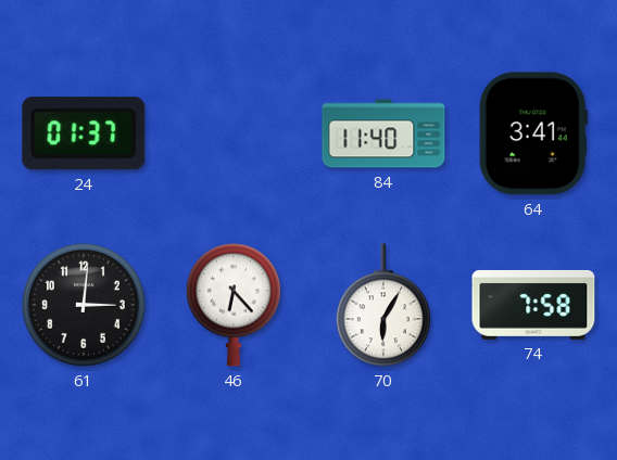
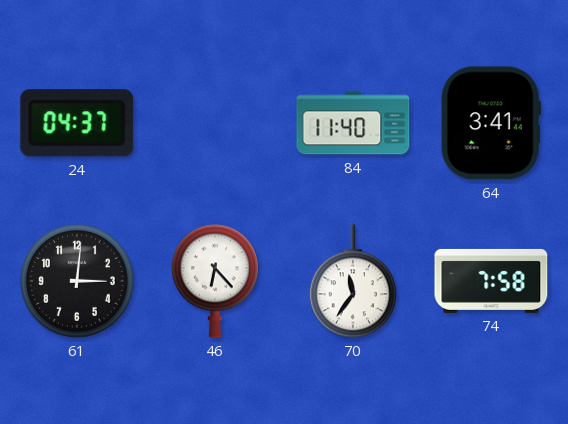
24: 01:37 -> 04:37 (77, 123)
70: 6:05 -> 11:36 (353, 281)
